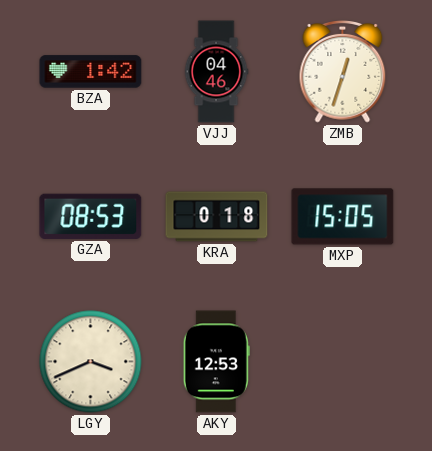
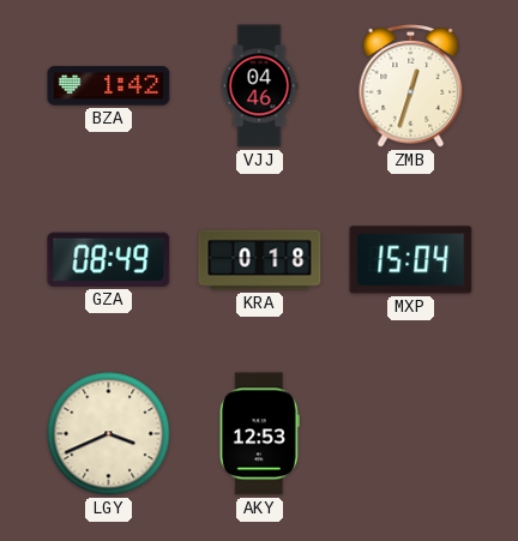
GZA: 08:53 -> 08:49 (109, 259)
MXP: 15:05 -> 15:04 (411, 260)
